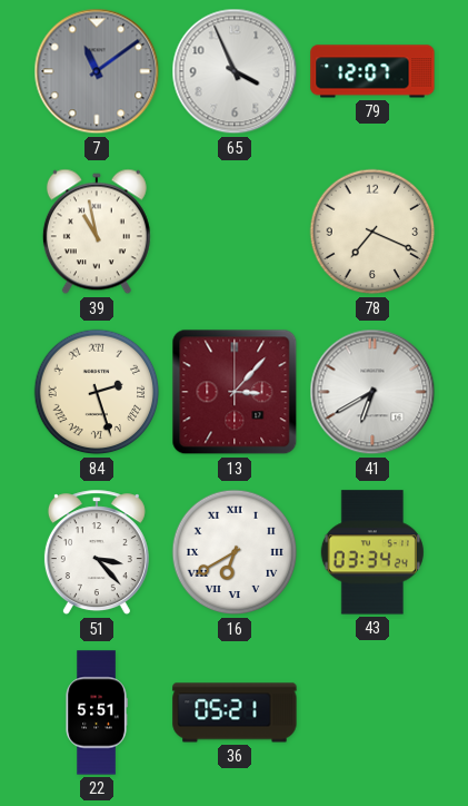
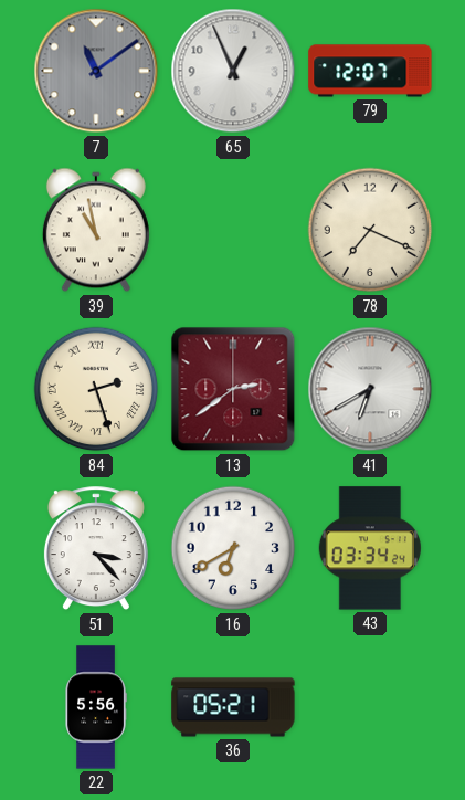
65: 3:56 -> 12:56 (233, 71)
13: 3:07 -> 2:39 (233, 389)
16 numerals: Roman -> Arabic (233, 548)
22: 5:51 -> 5:56 (96, 707)
